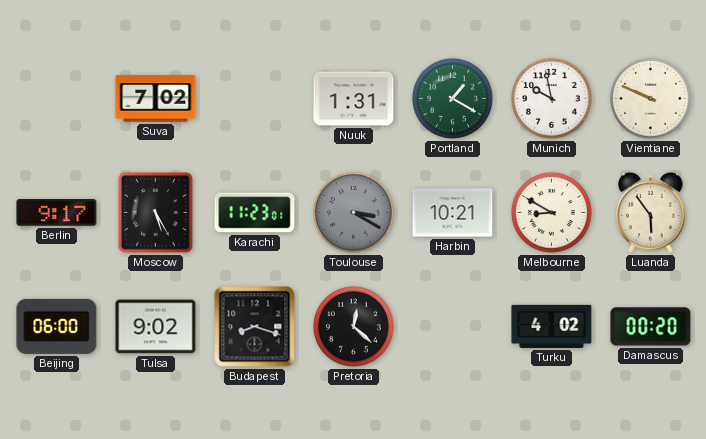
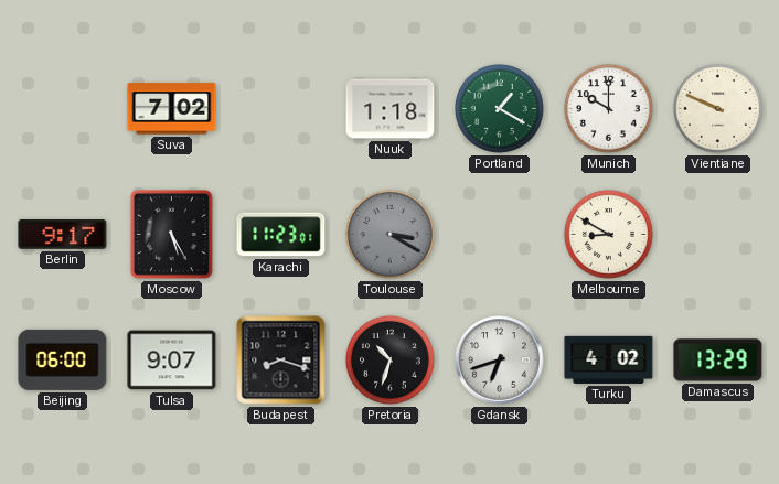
Nuuk: 1:31 -> 1:18 (391, 109)
Munich: 9:58 -> 10:00 (608, 108)
Harbin: 10:21 -> none (453, 213)
Luanda: 5:54 -> none (651, 212)
Tulsa: 9:02 -> 9:07 (172, 361)
Pretoria: 12:22 -> 10:33 (390, 359)
Gdansk: none -> 6:42 (500, 361)
Damascus: 00:20 -> 13:29 (718, 361)
